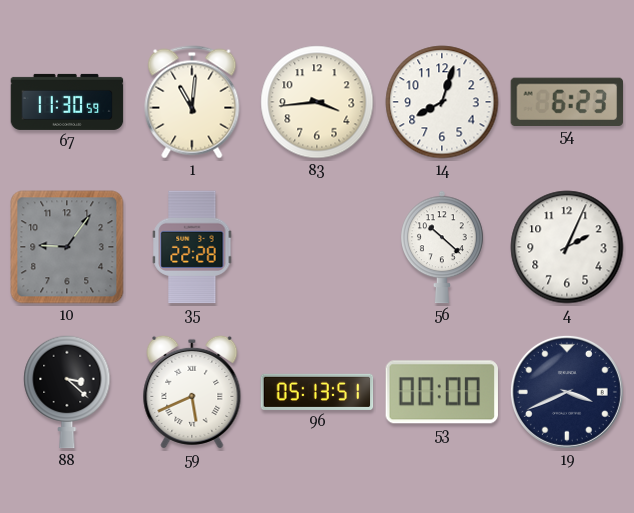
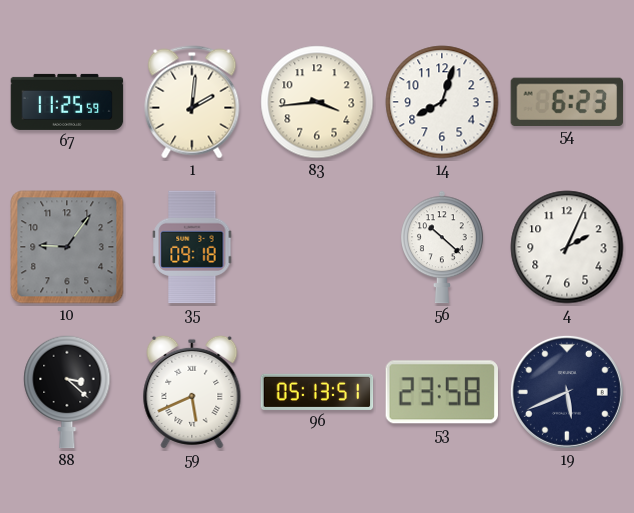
67: 11:30 -> 11:25 (67, 102)
1: 11:01 -> 2:01 (192, 102)
35: 22:28 -> 09:18 (192, 247)
53: 00:00 -> 23:58 (442, 392)
19: 3:41 -> 5:41 (567, 392)
